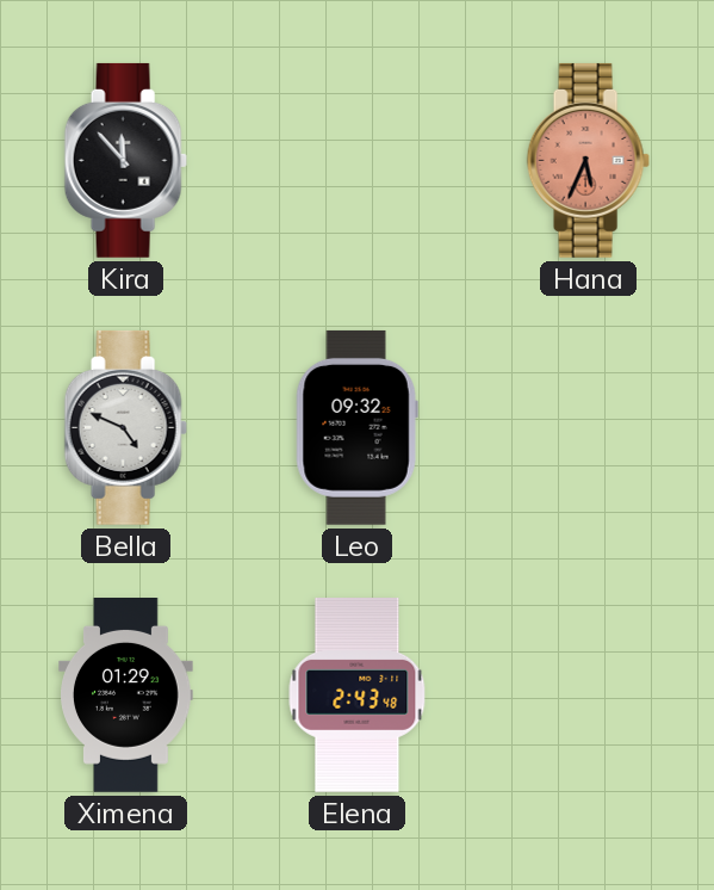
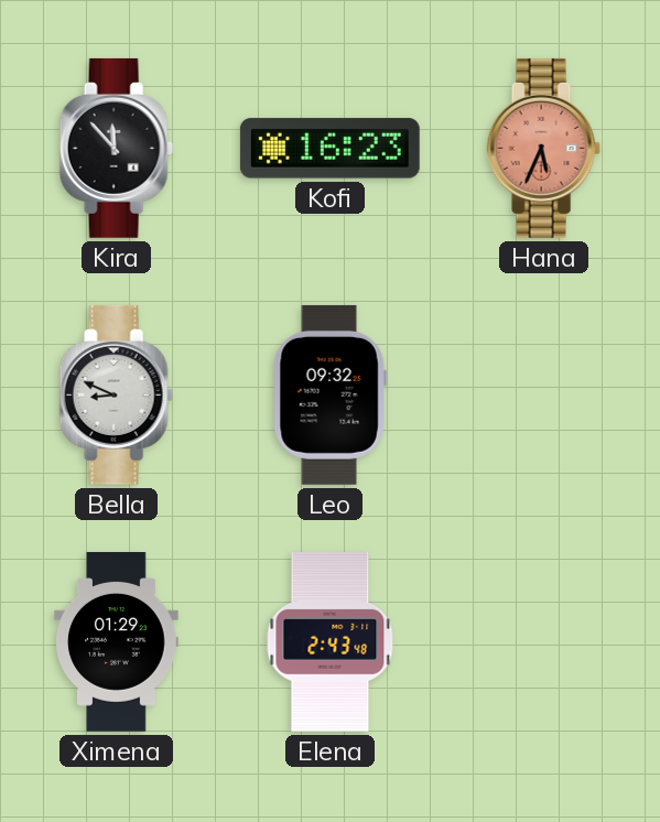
Kofi: none -> 16:23 (329, 149)
Bella: 4:49 -> 8:49 (116, 394)
